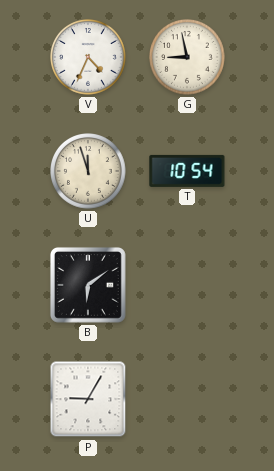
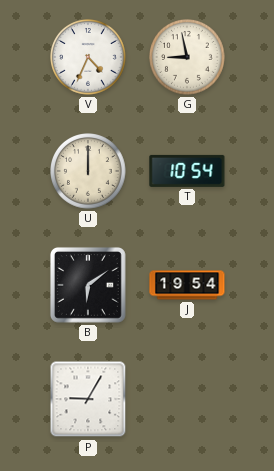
U: 11:57 -> 12:00 (89, 172)
J: none -> 19:54 (187, 285)
